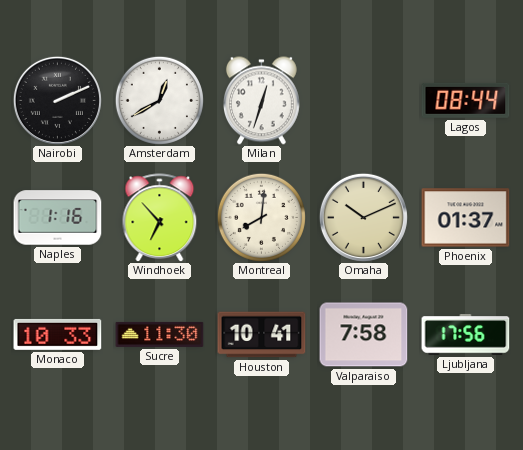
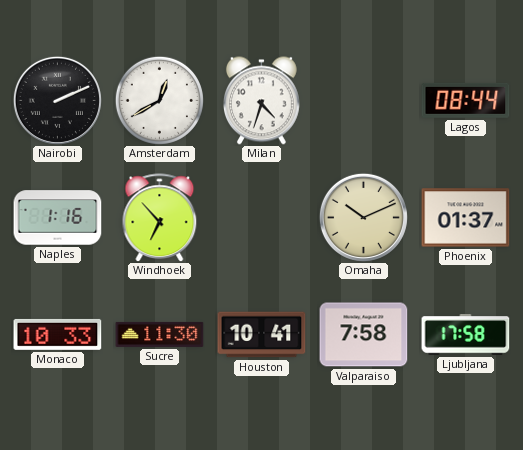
Milan: 12:33 -> 4:33 (261, 101)
Montreal: 8:01 -> none (261, 217)
Ljubljana: 17:56 -> 17:58 (466, 335)
